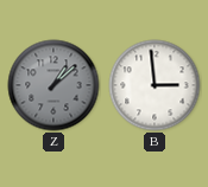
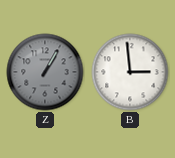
Z: 1:08 -> 1:05 (45, 72)
